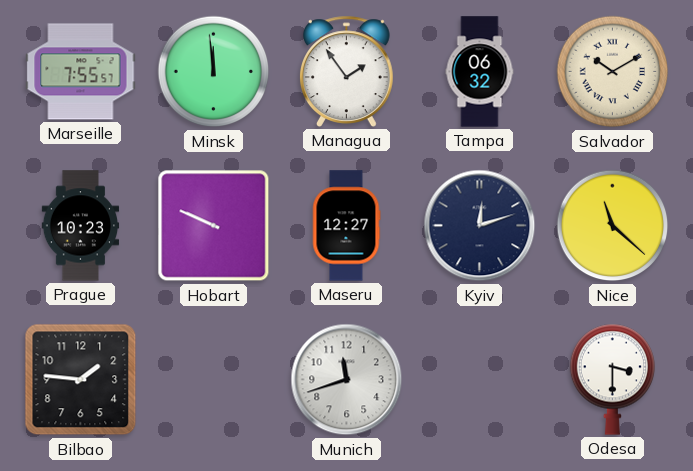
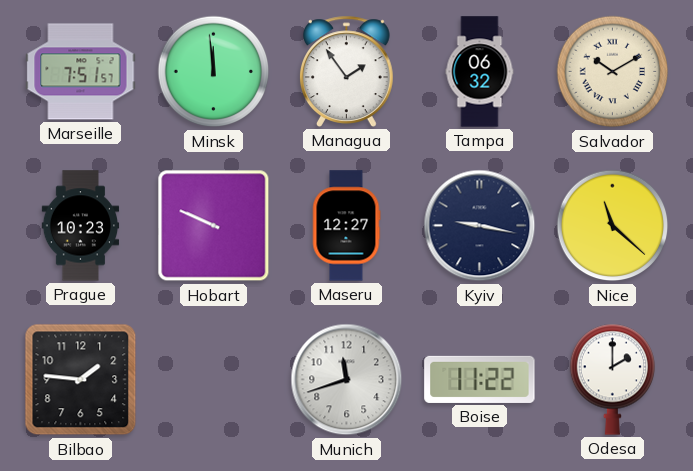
Marseille: 7:55 -> 7:51 (81, 72)
Kyiv: 12:12 -> 9:17 (480, 226)
Boise: none -> 11:22 (480, 379)
Odesa: 3:30 -> 2:00 (612, 379)
